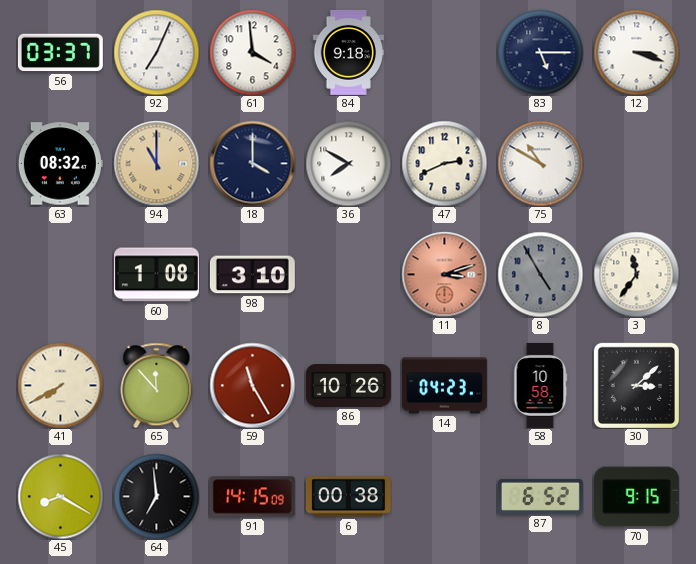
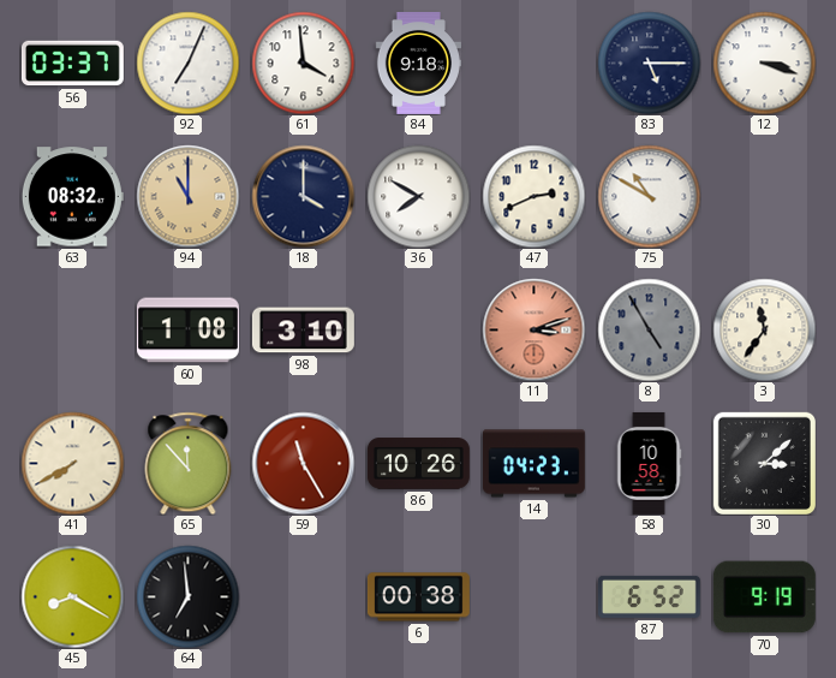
91: 14:15 -> none (252, 497)
70: 9:15 -> 9:19 (764, 597)
